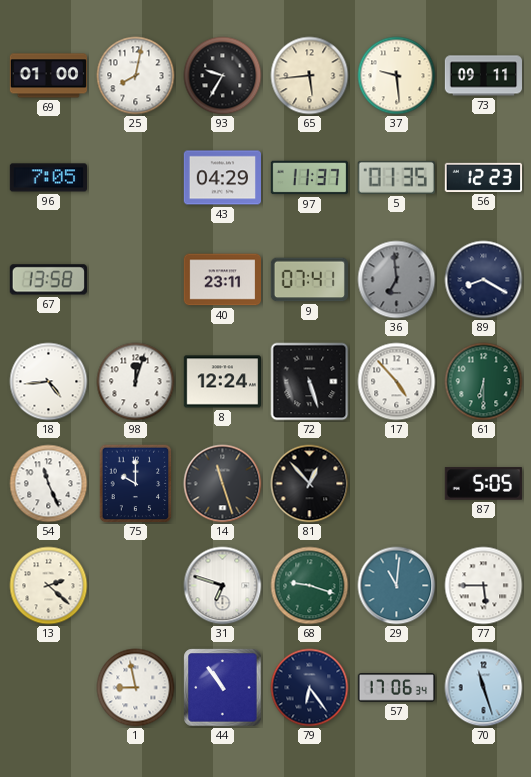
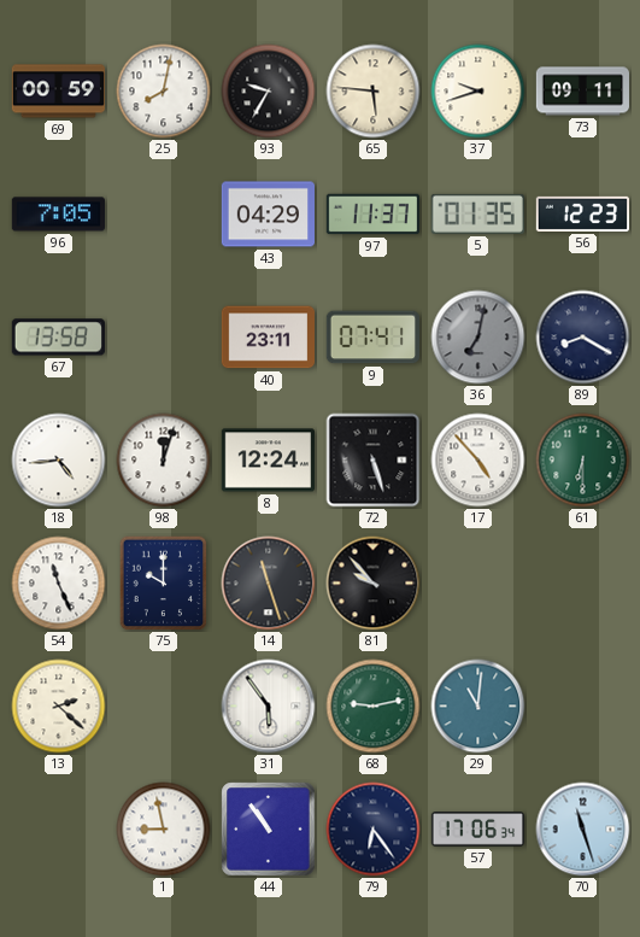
69: 01:00 -> 00:59 (58, 92)
65: 5:44 -> 5:46 (374, 92)
37: 9:29 -> 9:42 (478, 92)
36: 6:59 -> 7:02 (478, 338)
81: 12:53 -> 9:53 (374, 584)
87: 5:05 -> none (483, 484)
31: 6:48 -> 5:54 (269, 707)
68: 9:18 -> 9:13 (374, 707)
77: 5:45 -> none (484, 586)
